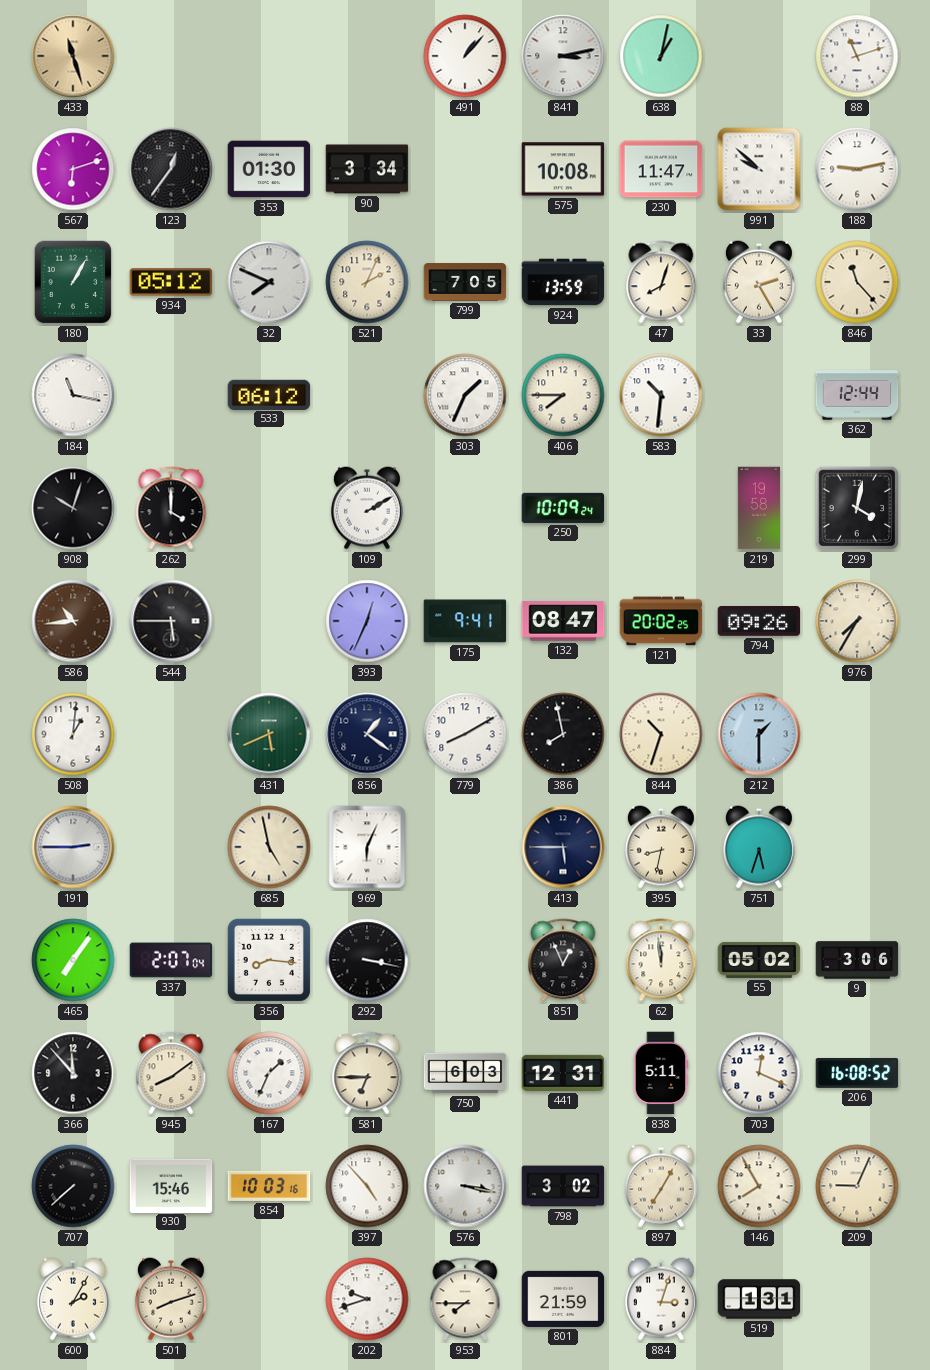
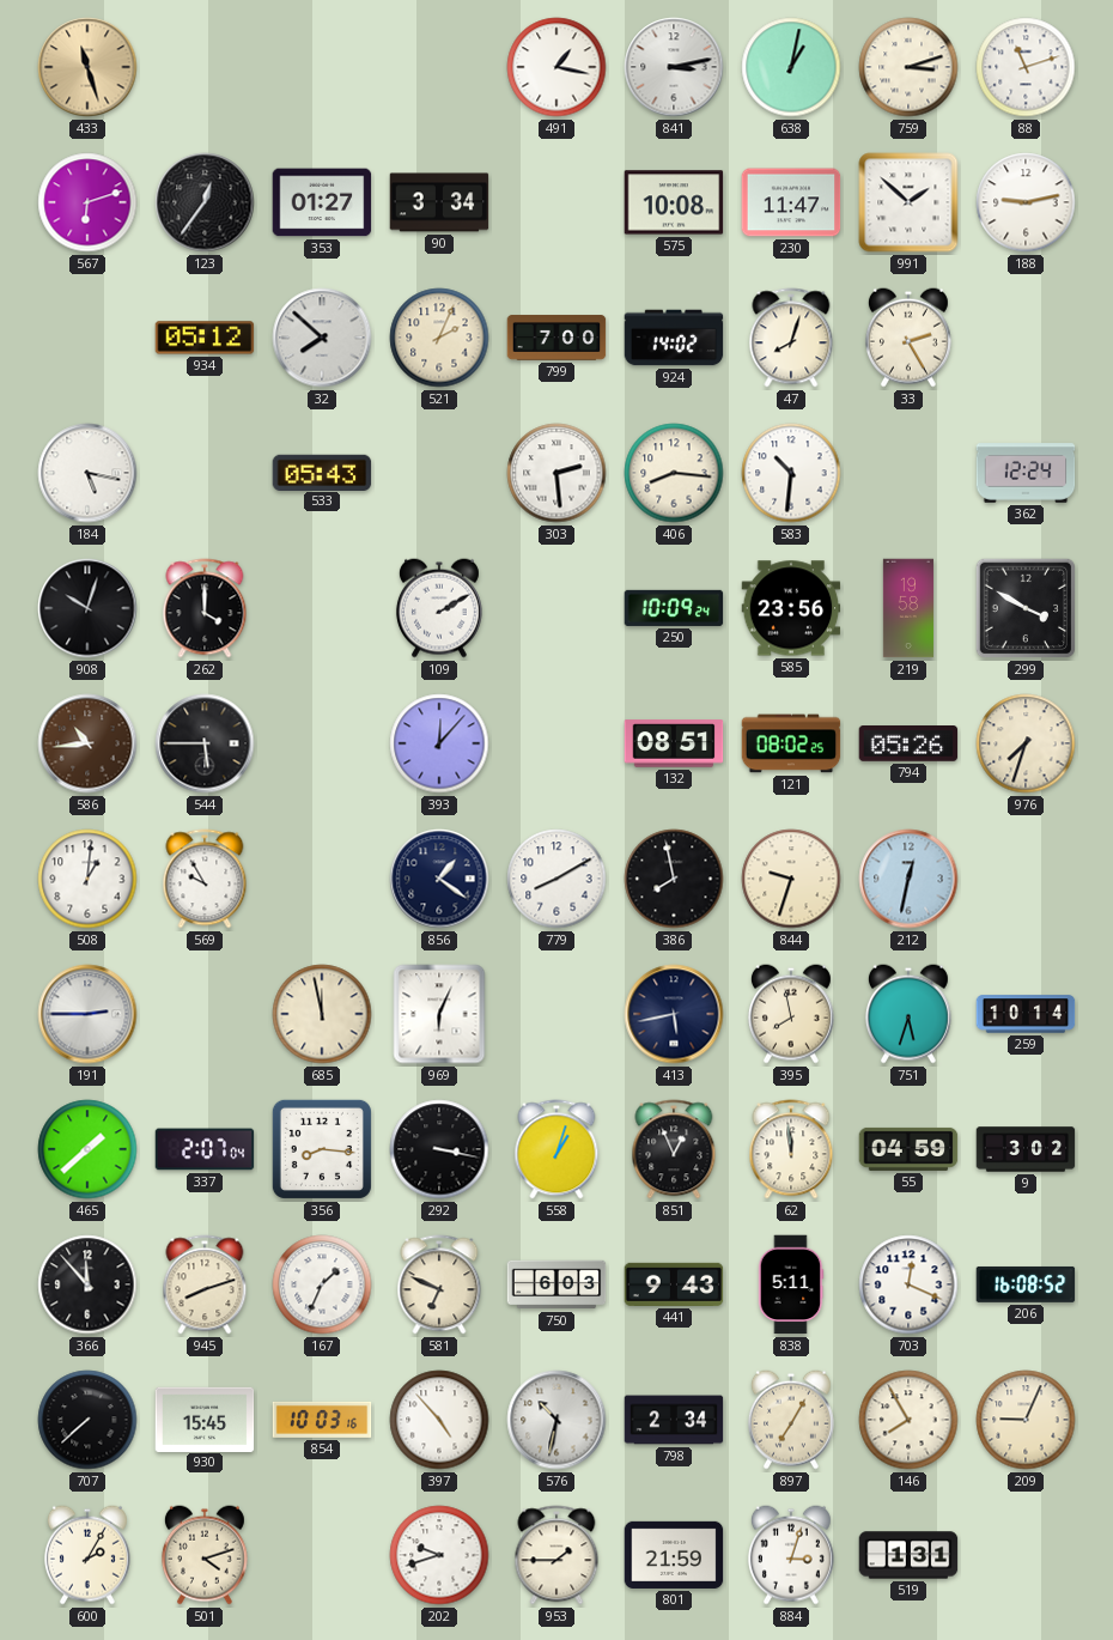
491: 1:07 -> 1:17 (556, 67)
759: none -> 3:12 (908, 67)
353: 01:30 -> 01:27 (322, 202)
991: 9:52 -> 1:52 (908, 202)
180: 1:05 -> none (73, 282)
32: 7:49 -> 7:52 (322, 338)
799: 7:05 -> 7:00 (556, 338)
924: 13:59 -> 14:02 (674, 338)
846: 11:23 -> none (857, 282)
184: 11:17 -> 5:17 (87, 473)
533: 06:12 -> 05:43 (322, 472)
303: 1:34 -> 2:29 (556, 473)
406: 7:45 -> 8:16 (674, 473)
362: 12:44 -> 12:24 (1026, 473)
585: none -> 23:56 (791, 608)
299: 4:02 -> 3:50 (1026, 608)
393: 12:34 -> 12:07 (439, 743)
175: 9:41 -> none (465, 621)
132: 08:47 -> 08:51 (674, 743)
121: 20:02 -> 08:02 (791, 743)
794: 09:26 -> 05:26 (908, 745)
976: 7:35 -> 7:33 (1026, 743)
569: none -> 9:55 (205, 879)
431: 5:41 -> none (269, 734)
844: 10:33 -> 9:33 (791, 879)
212: 1:30 -> 12:32 (908, 879)
685: 4:58 -> 11:58 (322, 1014)
413: 5:45 -> 5:43 (674, 1014)
395: 8:32 -> 7:58 (791, 1014)
259: none -> 10:14 (1026, 1014)
465: 7:06 -> 1:38 (87, 1149)
558: none -> 1:03 (556, 1149)
55: 05:02 -> 04:59 (908, 1149)
9: 3:06 -> 3:02 (1026, 1149)
945: 8:09 -> 8:12 (205, 1284)
581: 6:45 -> 6:49 (439, 1284)
441: 12:31 -> 9:43 (674, 1284)
930: 15:46 -> 15:45 (205, 1419)
576: 3:17 -> 10:32 (556, 1420)
798: 3:02 -> 2:34 (674, 1420)
501: 8:12 -> 4:12 (205, 1555)
953: 7:45 -> 1:45 (556, 1555)
